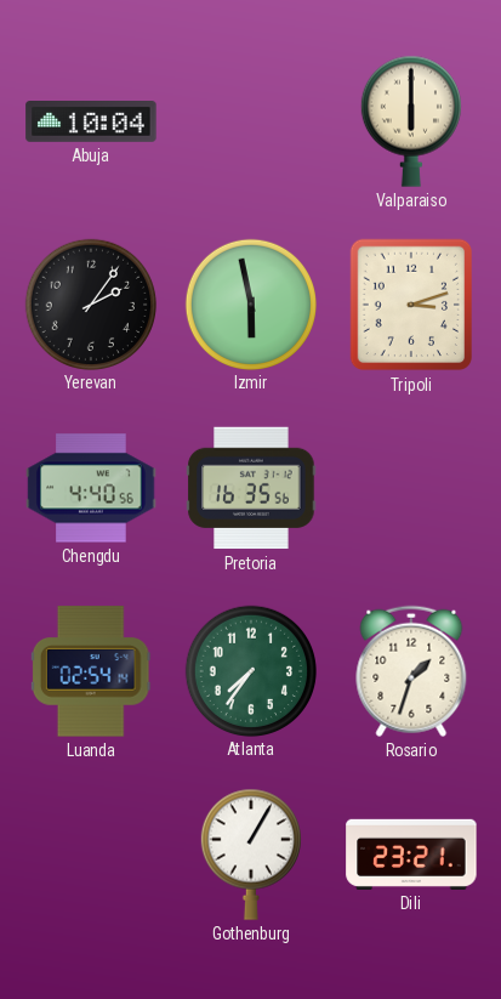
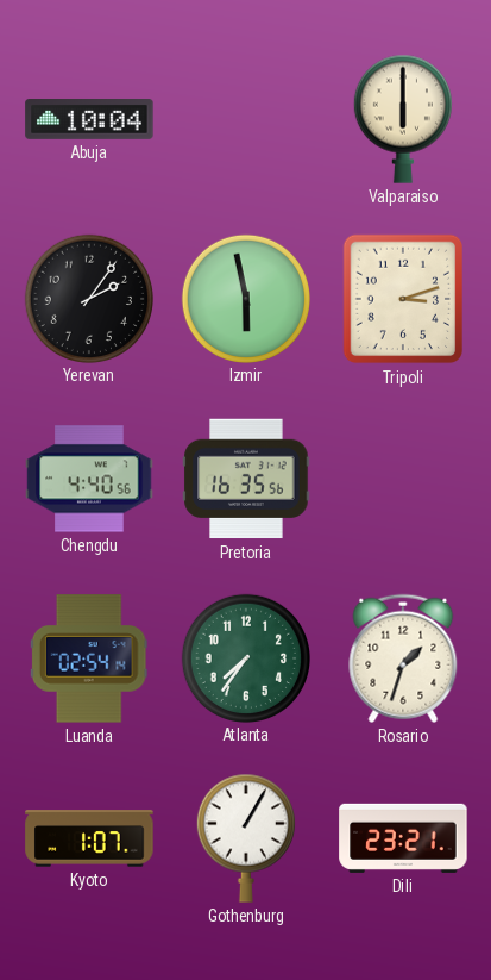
Kyoto: none -> 1:07 (89, 838)
